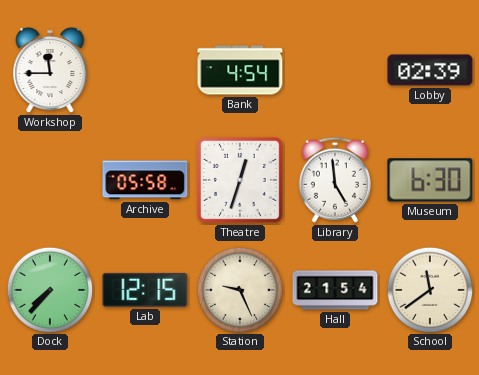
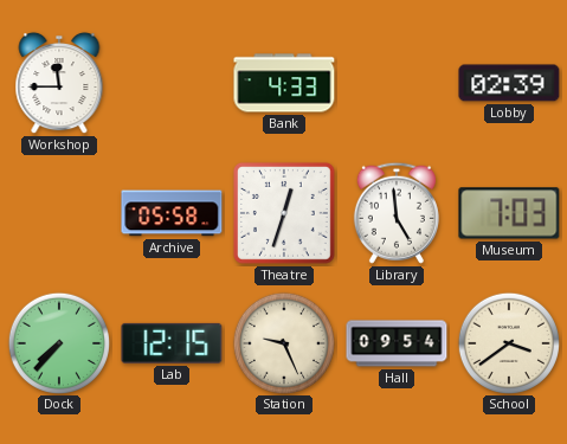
Bank: 4:54 -> 4:33 (284, 83)
Museum: 6:30 -> 7:03 (509, 213)
Hall: 21:54 -> 09:54 (397, 343)
School: 11:39 -> 3:39 (508, 342)
